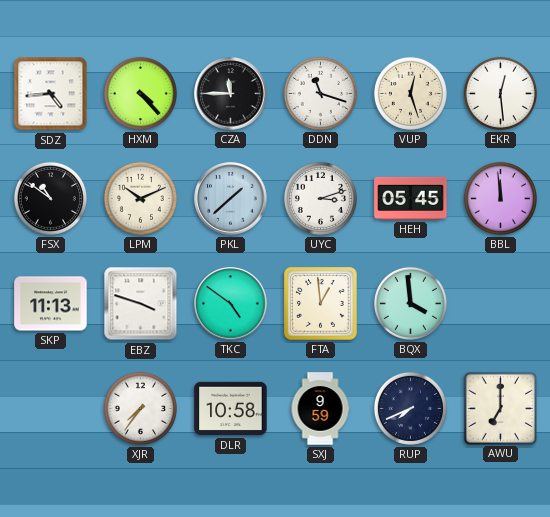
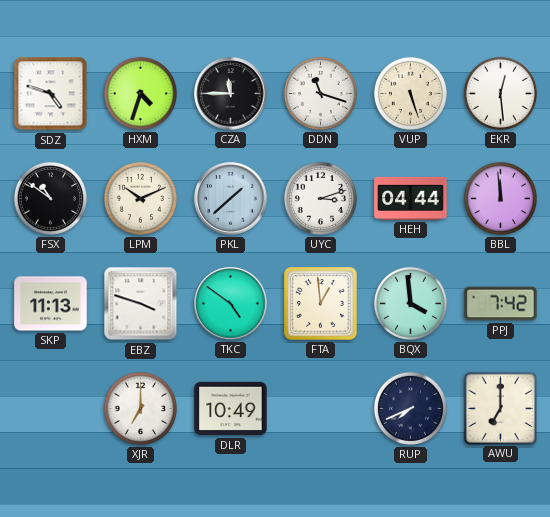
SDZ: 4:44 -> 4:48 (51, 94)
HXM: 4:23 -> 4:33 (140, 93)
VUP: 12:27 -> 5:27 (410, 93)
HEH: 05:45 -> 04:44 (411, 198)
PPJ: none -> 7:42 (501, 304)
XJR: 7:36 -> 7:00 (140, 408)
DLR: 10:58 -> 10:49 (231, 409)
SXJ: 9:59 -> none (320, 409)
